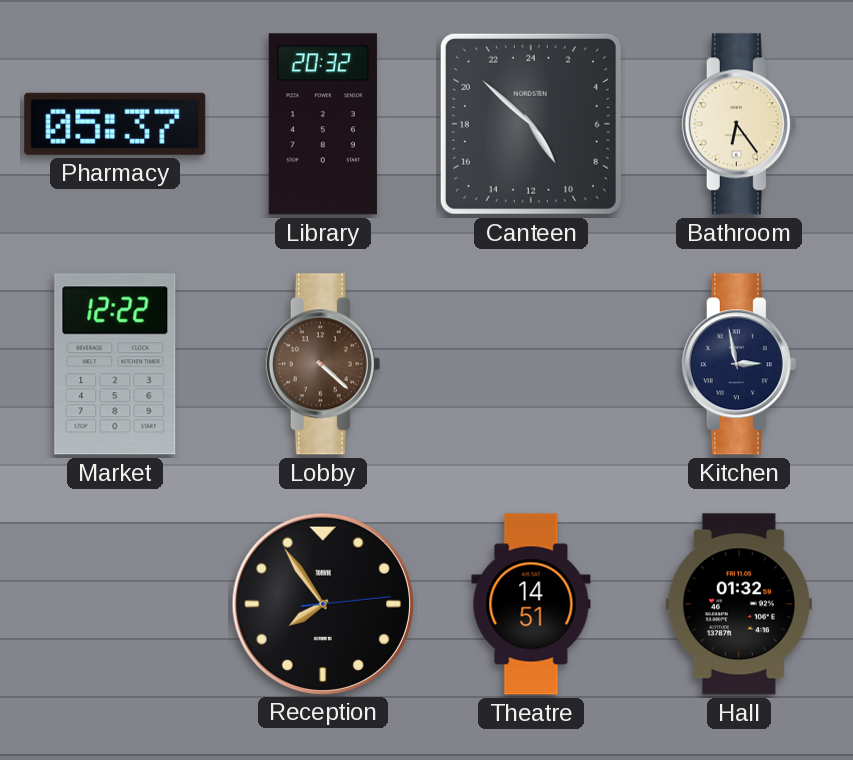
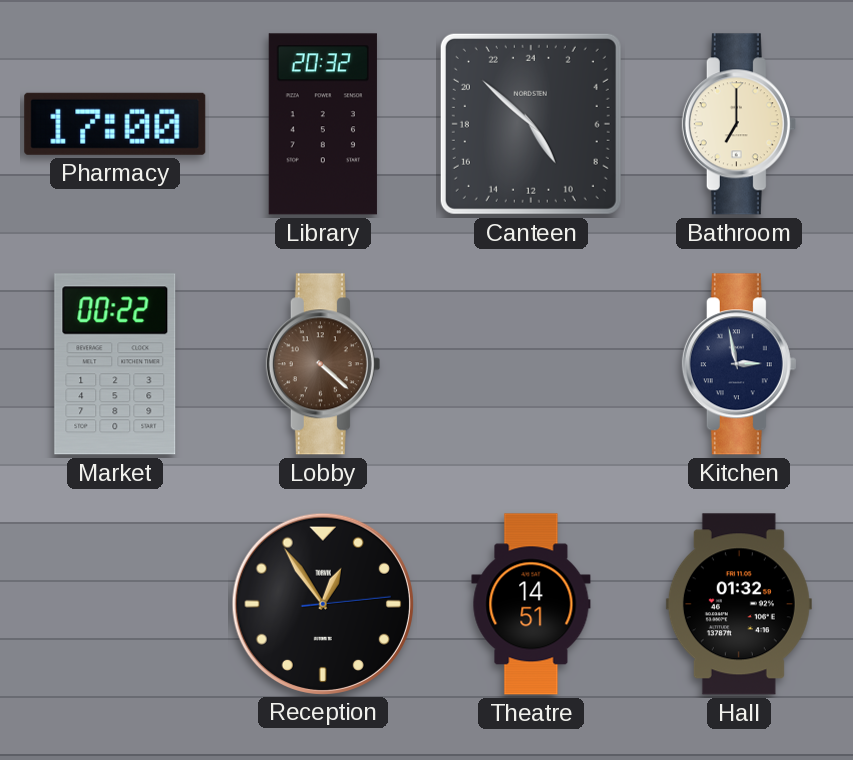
Pharmacy: 05:37 -> 17:00 (115, 124)
Bathroom: 6:24 -> 7:00 (739, 124)
Market: 12:22 -> 00:22 (115, 364)
Reception: 7:54 -> 12:54 (322, 603)
